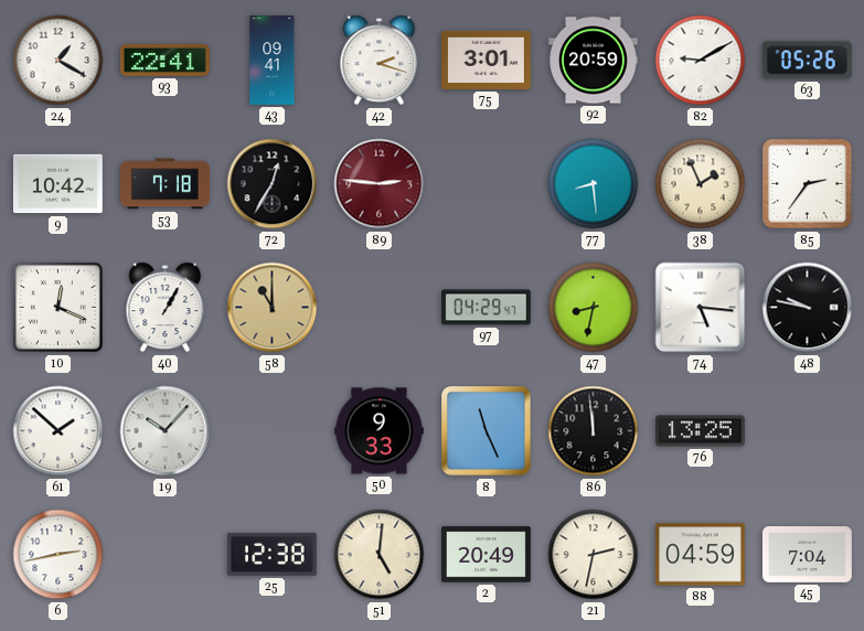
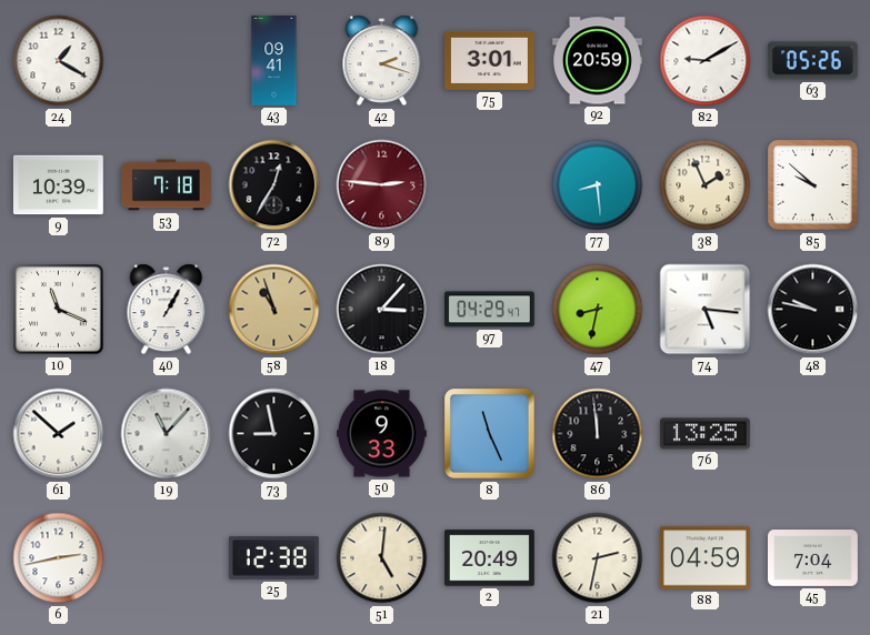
93: 22:41 -> none (164, 61)
9: 10:42 -> 10:39 (58, 185)
85: 2:36 -> 9:52 (813, 185)
10: 12:19 -> 11:19 (59, 310)
58: 11:00 -> 10:57 (274, 310)
18: none -> 3:07 (382, 310)
19: 10:07 -> 11:07 (167, 434)
73: none -> 8:58 (274, 434)
